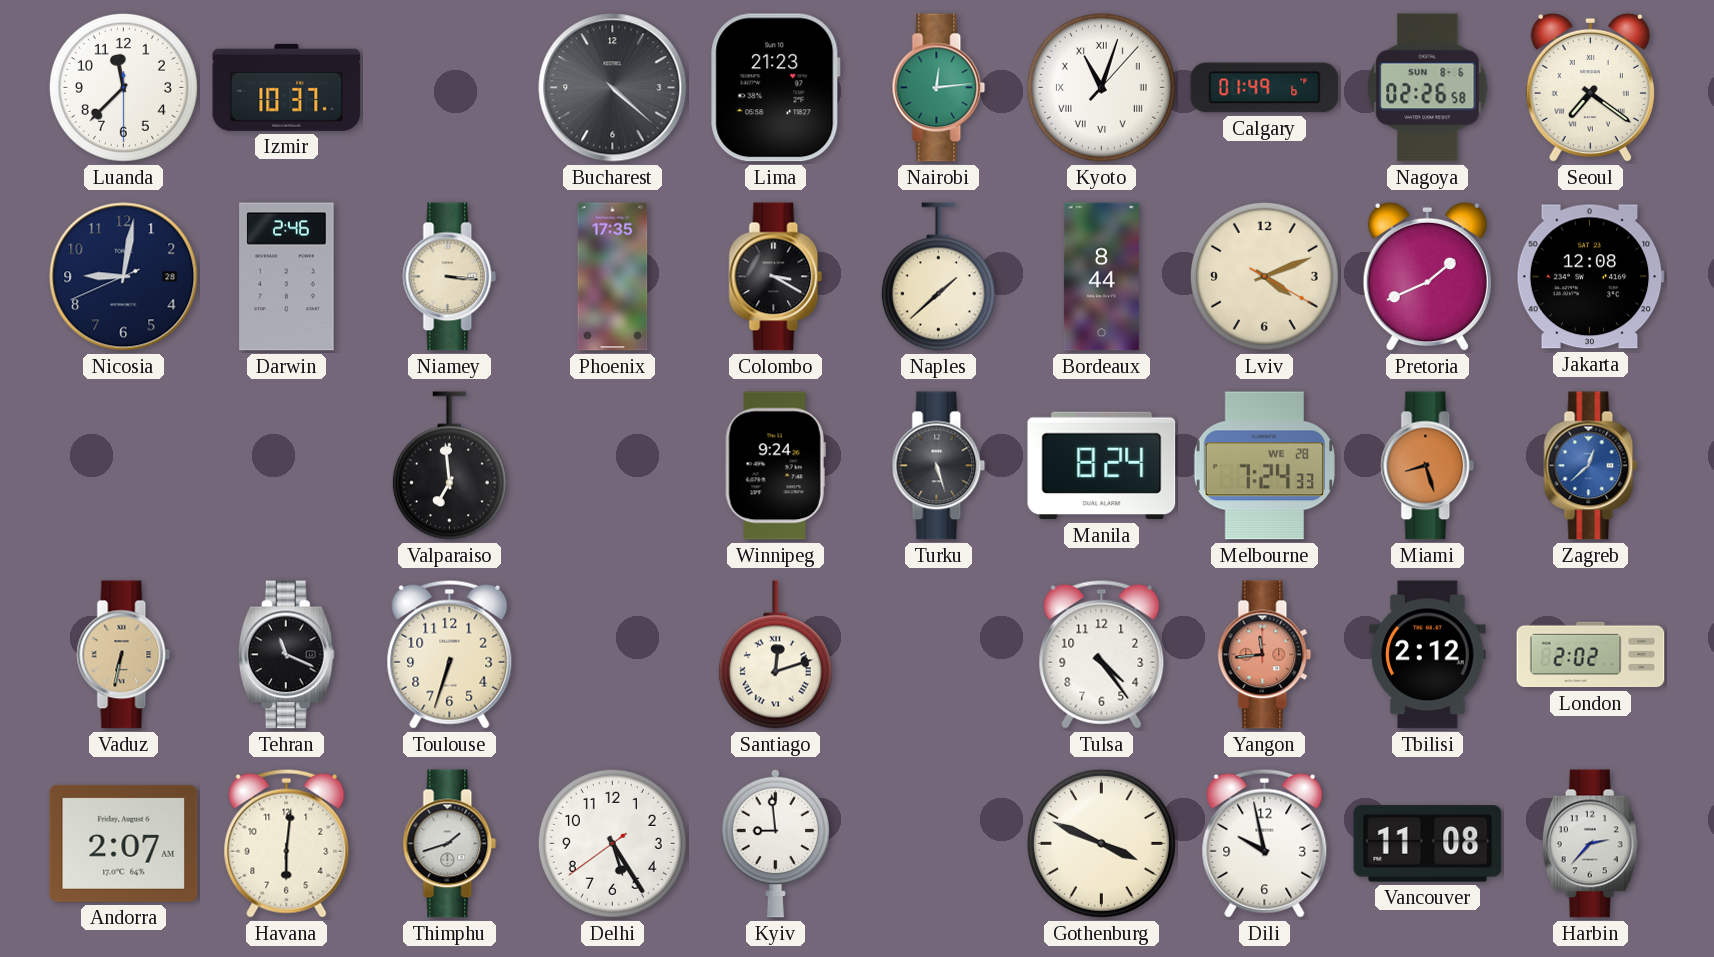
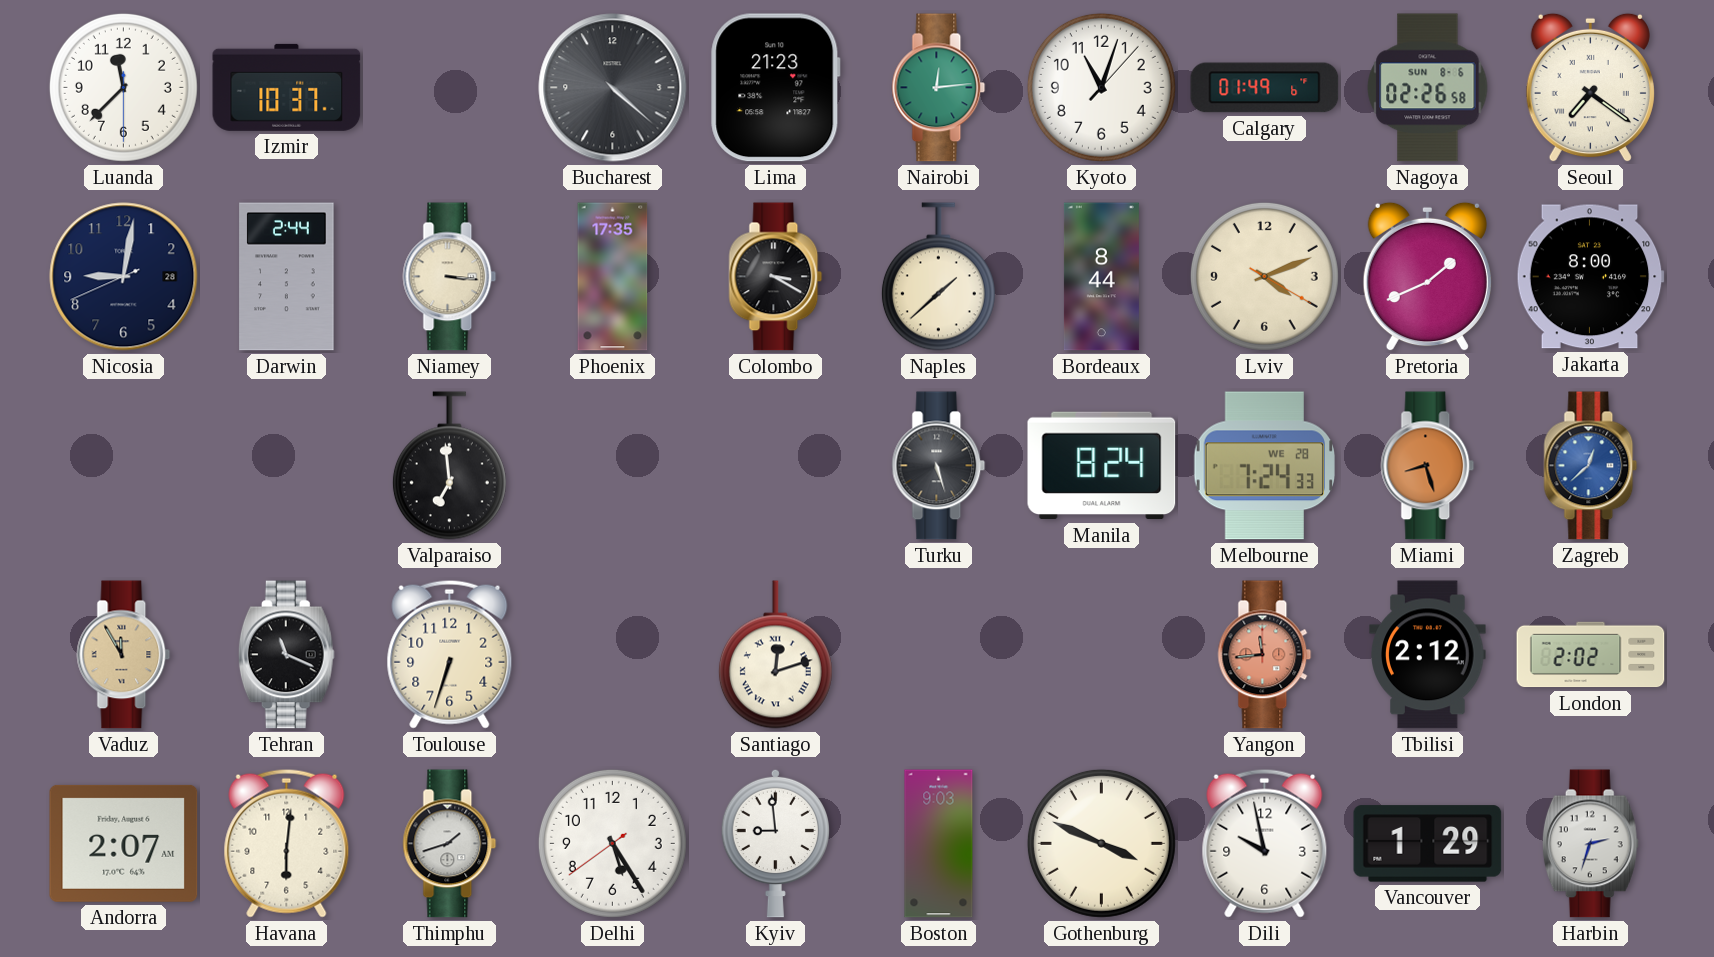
Kyoto numerals: Roman -> Arabic (1101, 87)
Darwin: 2:46 -> 2:44 (287, 277)
Jakarta: 12:08 -> 8:00 (1590, 277)
Winnipeg: 9:24 -> none (775, 466)
Vaduz: 6:32 -> 11:55 (124, 655)
Tulsa: 4:24 -> none (1102, 654)
Boston: none -> 9:03 (939, 844)
Vancouver: 11:08 -> 1:29 (1428, 844)
Harbin: 2:37 -> 2:33 (1590, 844)
